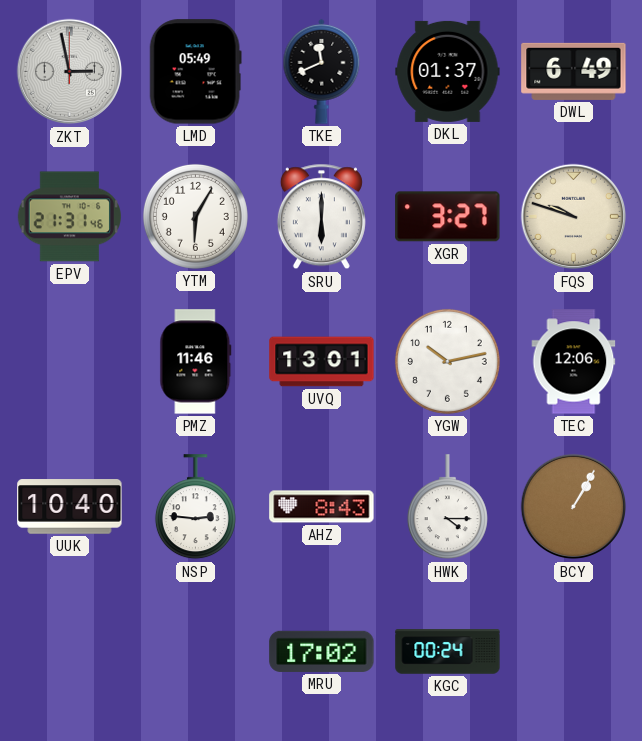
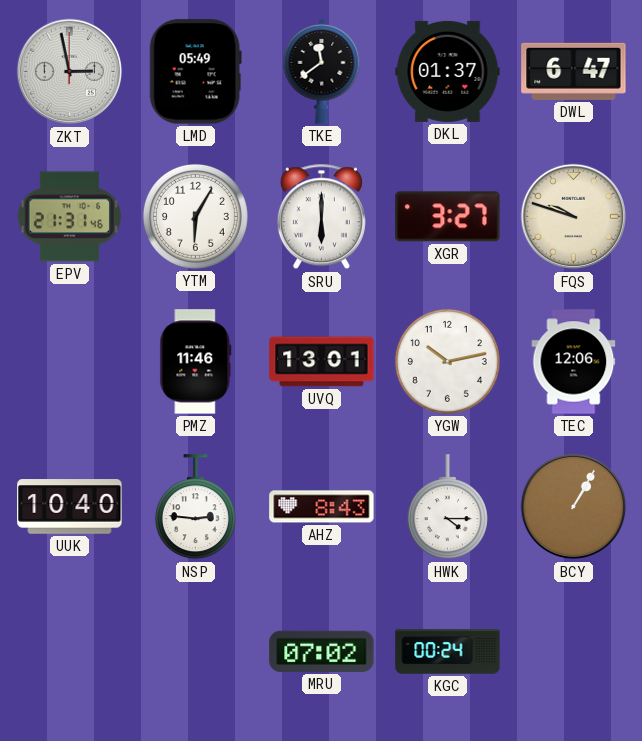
TKE: 11:41 -> 11:39 (322, 71)
DWL: 6:49 -> 6:47 (574, 71)
MRU: 17:02 -> 07:02 (322, 651)
